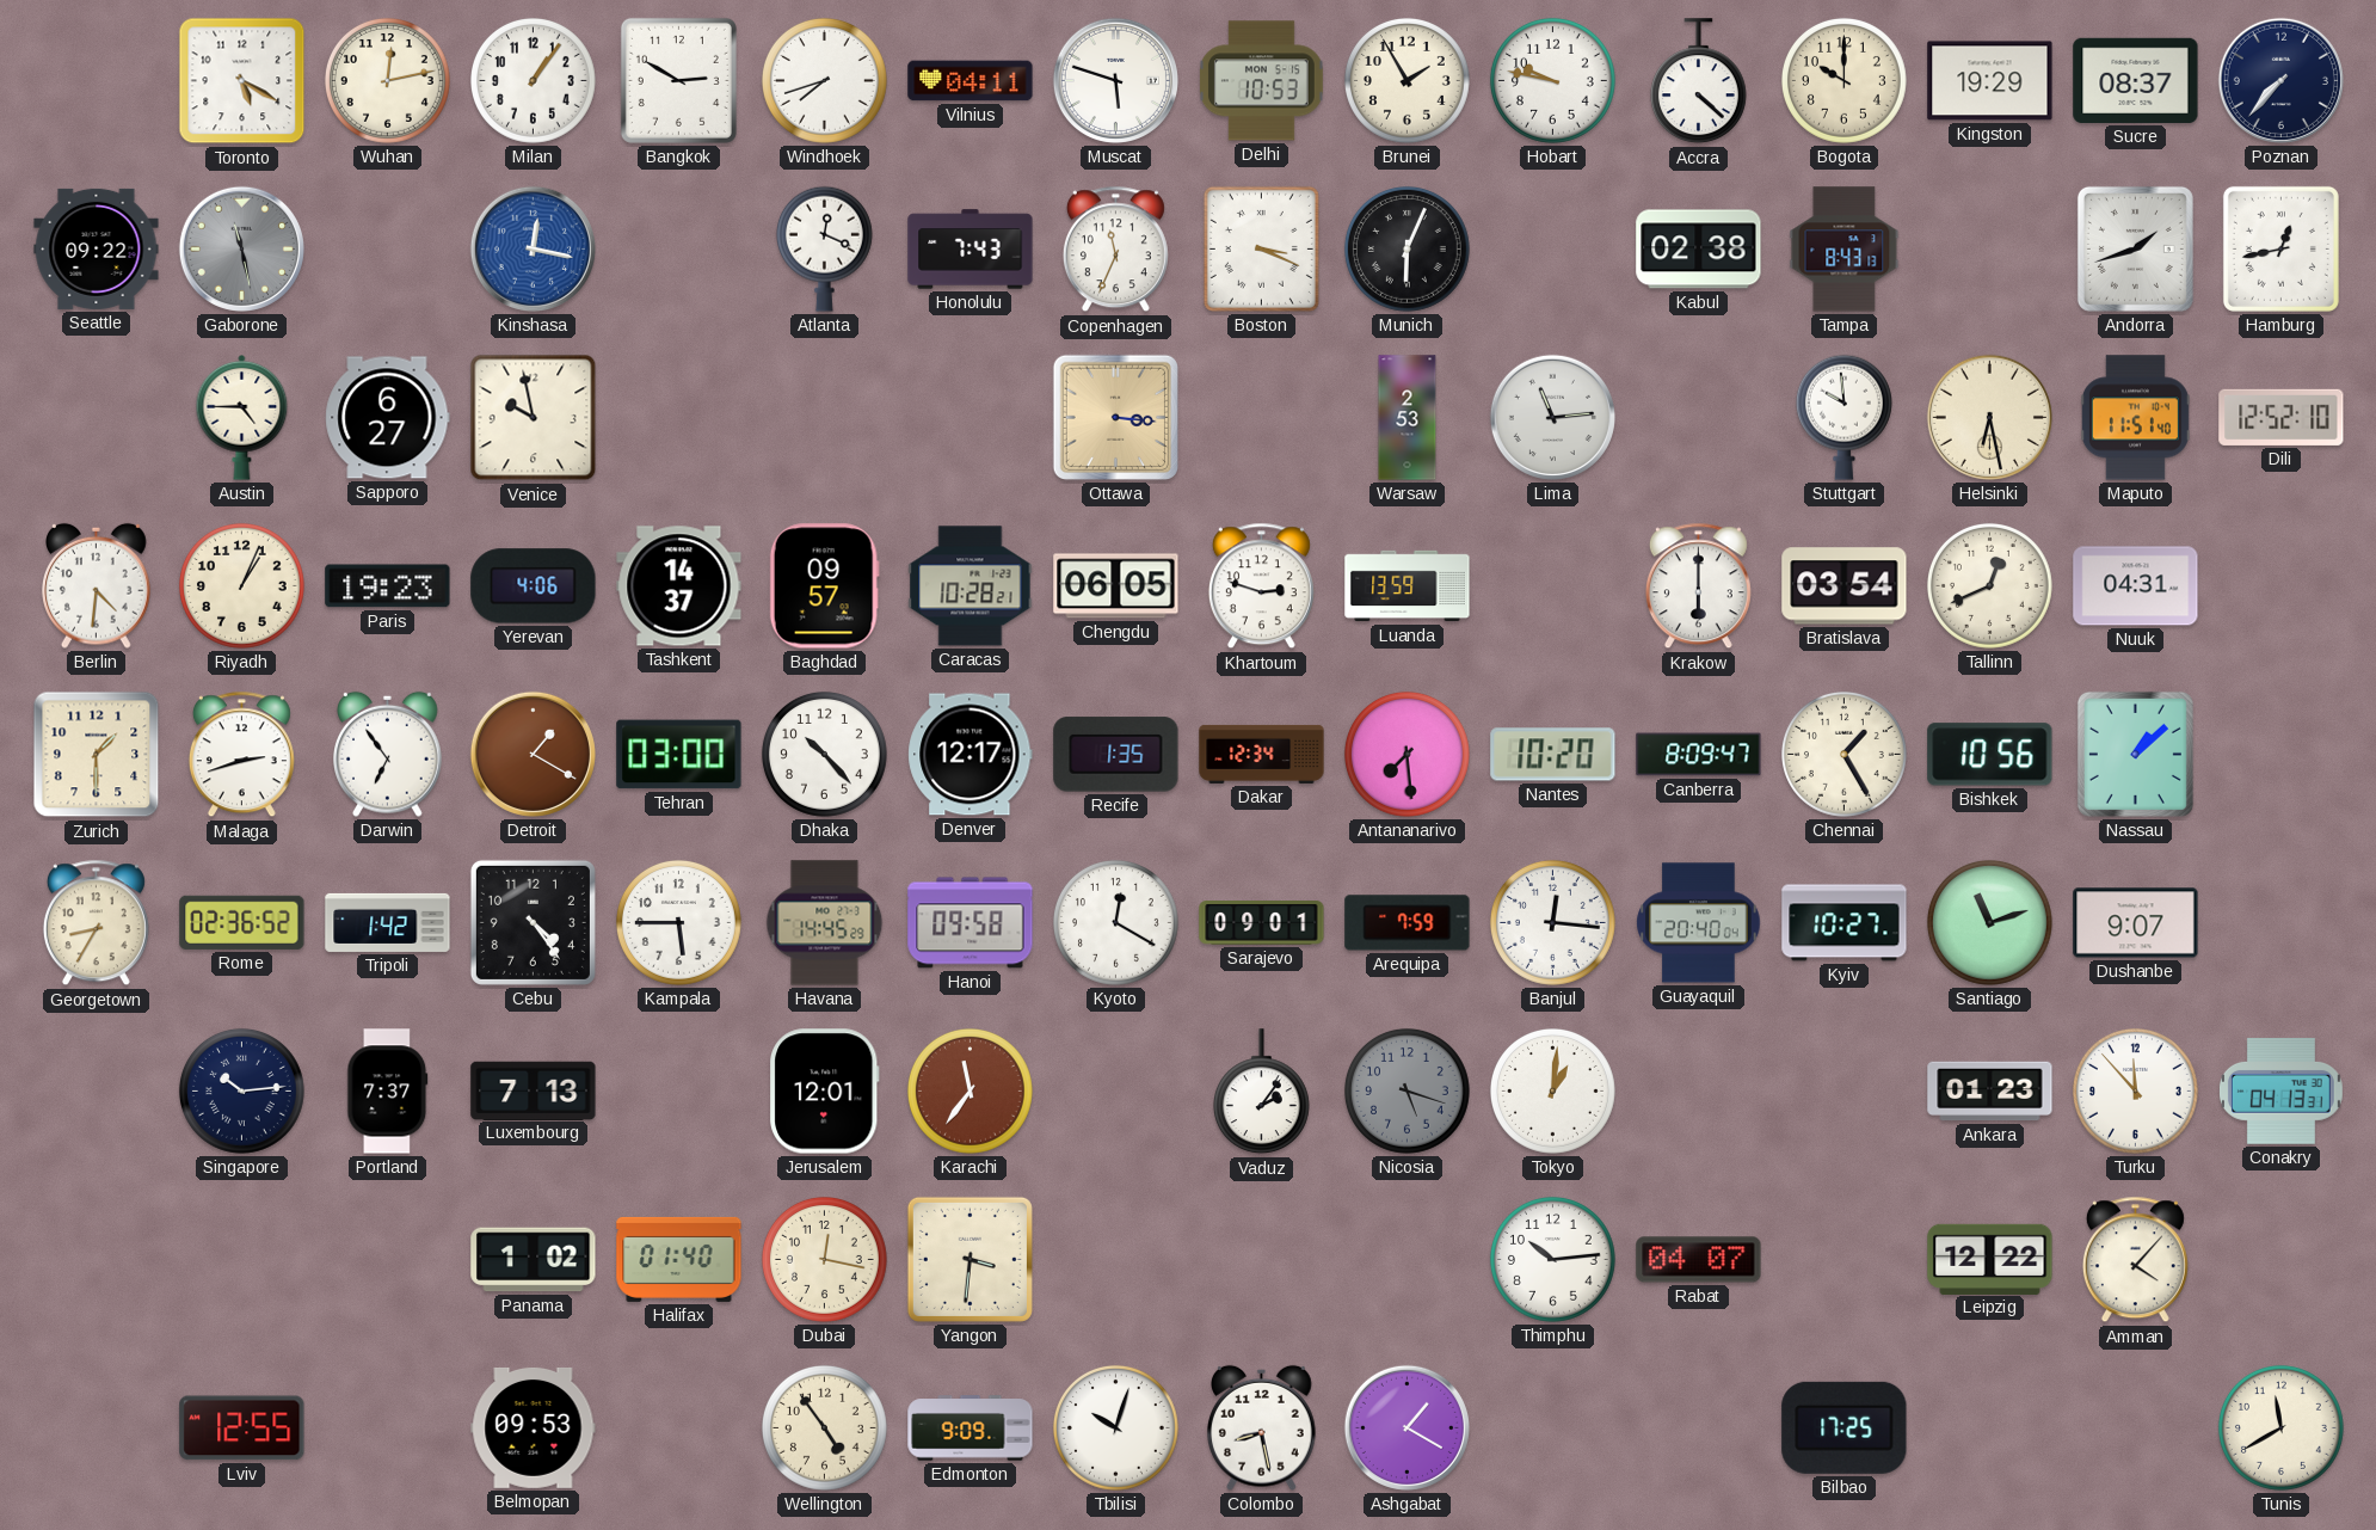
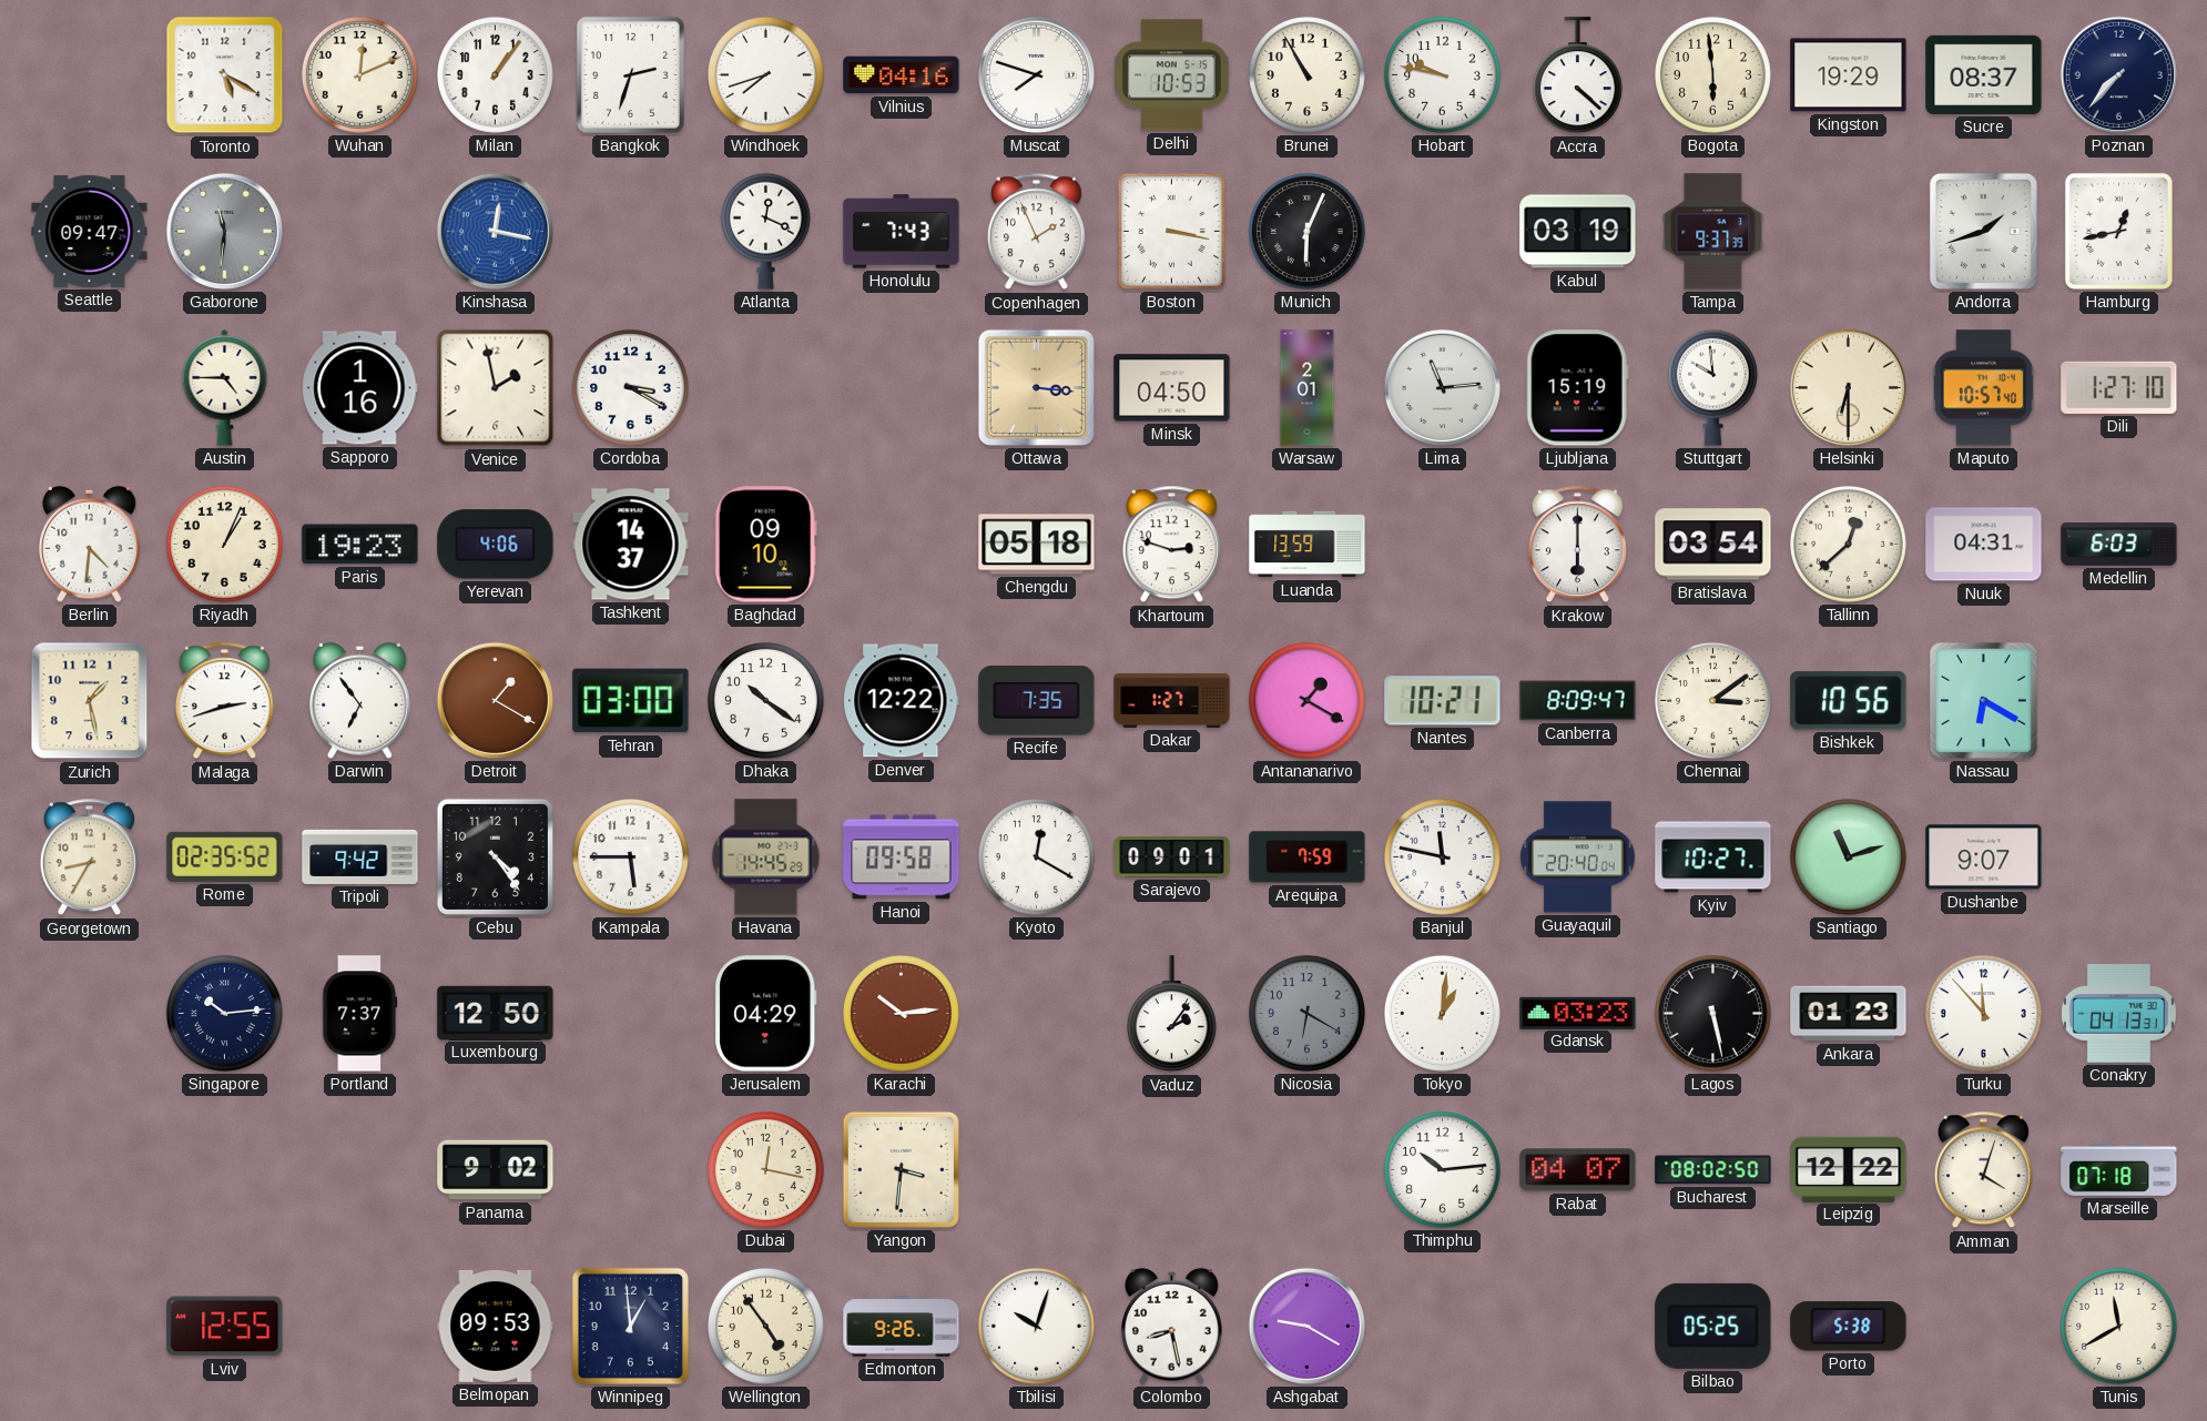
Wuhan: 12:13 -> 12:11 (359, 74)
Bangkok: 2:50 -> 2:33 (630, 74)
Vilnius: 04:11 -> 04:16 (902, 75)
Muscat: 5:48 -> 7:48 (1036, 74)
Brunei: 1:55 -> 10:55 (1306, 74)
Bogota: 10:00 -> 5:59 (1712, 74)
Seattle: 09:22 -> 09:47 (90, 231)
Gaborone: 11:28 -> 11:31 (224, 231)
Copenhagen: 11:34 -> 1:56 (1036, 232)
Boston: 3:19 -> 3:17 (1171, 231)
Kabul: 02:38 -> 03:19 (1578, 232)
Tampa: 8:43 -> 9:37 (1713, 232)
Sapporo: 6:27 -> 1:16 (360, 388)
Venice: 9:58 -> 1:58 (496, 388)
Cordoba: none -> 3:20 (630, 387)
Minsk: none -> 04:50 (1172, 388)
Warsaw: 2:53 -> 2:01 (1308, 388)
Ljubljana: none -> 15:19 (1577, 388)
Helsinki: 6:28 -> 6:30 (1848, 387)
Maputo: 11:51 -> 10:57 (1983, 388)
Dili: 12:52 -> 1:27 (2119, 387)
Baghdad: 09:57 -> 09:10 (765, 545)
Caracas: 10:28 -> none (971, 586)
Chengdu: 06:05 -> 05:18 (1037, 545)
Tallinn: 12:41 -> 12:38 (1848, 544)
Medellin: none -> 6:03 (2119, 545)
Zurich: 1:30 -> 1:28 (90, 701)
Dhaka: 10:23 -> 10:21 (765, 700)
Denver: 12:17 -> 12:22 (902, 701)
Recife: 1:35 -> 7:35 (1037, 701)
Dakar: 12:34 -> 1:27 (1172, 700)
Antananarivo: 7:29 -> 1:20 (1306, 700)
Nantes: 10:20 -> 10:21 (1443, 701)
Chennai: 1:25 -> 3:09 (1712, 700)
Nassau: 1:08 -> 6:20 (1983, 700)
Rome: 02:36 -> 02:35 (225, 856)
Tripoli: 1:42 -> 9:42 (360, 856)
Banjul: 12:16 -> 11:47 (1442, 856)
Luxembourg: 7:13 -> 12:50 (496, 1013)
Jerusalem: 12:01 -> 04:29 (766, 1014)
Karachi: 11:36 -> 10:14 (901, 1013)
Nicosia: 5:18 -> 6:20 (1306, 1013)
Gdansk: none -> 03:23 (1578, 1013)
Lagos: none -> 5:28 (1712, 1013)
Panama: 1:02 -> 9:02 (496, 1170)
Halifax: 01:40 -> none (679, 1259)
Bucharest: none -> 08:02 (1713, 1170)
Amman: 4:07 -> 4:03 (1983, 1170)
Marseille: none -> 07:18 (2119, 1169)
Winnipeg: none -> 12:59 (630, 1326)
Edmonton: 9:09 -> 9:26 (902, 1327)
Ashgabat: 1:20 -> 9:20 (1306, 1326)
Bilbao: 17:25 -> 05:25 (1713, 1326)
Porto: none -> 5:38 (1849, 1327)
